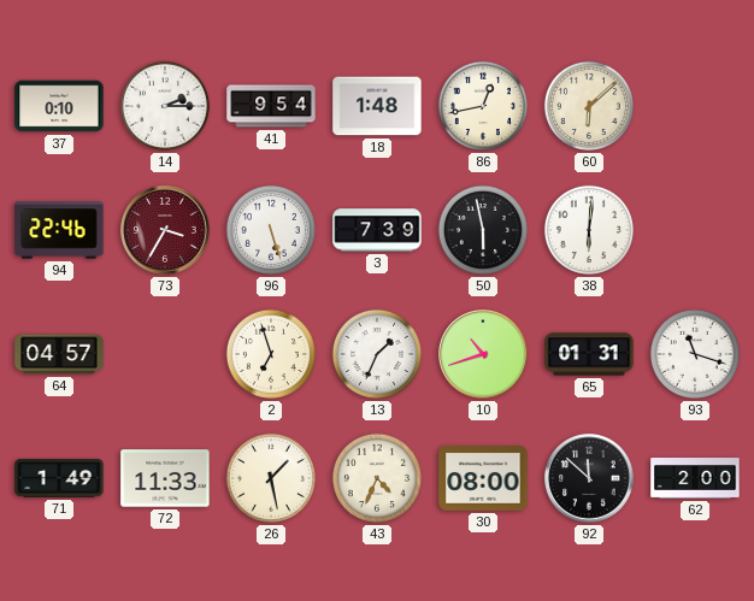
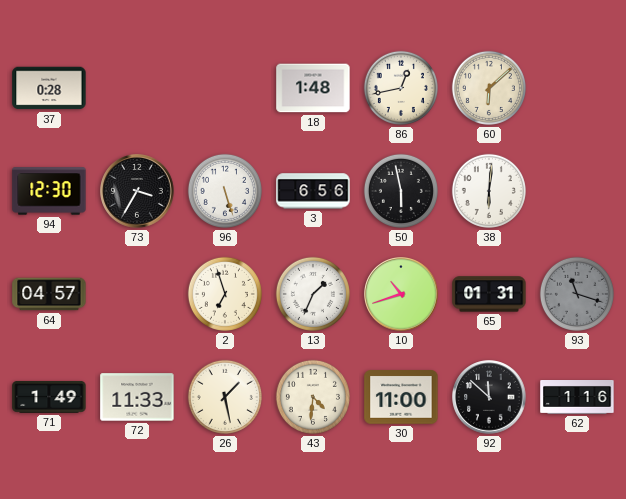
37: 0:10 -> 0:28 (49, 88)
14: 2:15 -> none (165, 106)
41: 9:54 -> none (271, 106)
94: 22:46 -> 12:30 (49, 191)
73 dial: burgundy -> black (137, 191)
3: 7:39 -> 6:56 (313, 191)
93 dial: white -> grey (577, 294)
43: 4:34 -> 4:31 (313, 397)
30: 08:00 -> 11:00 (401, 397)
62: 2:00 -> 1:16 (577, 398)
